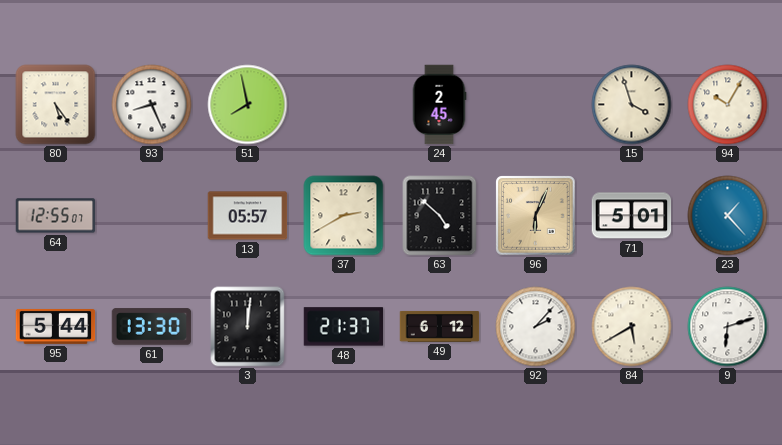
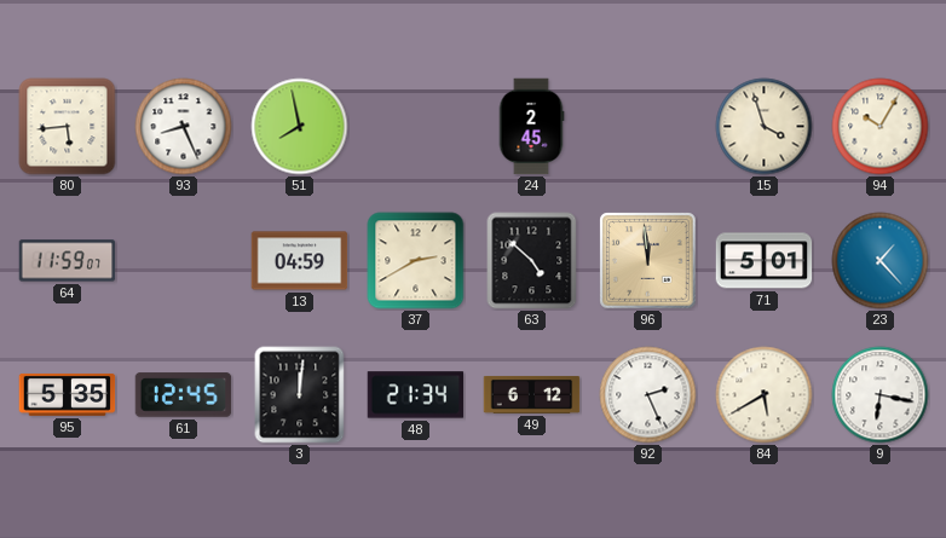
80: 5:24 -> 5:44 (68, 127)
64: 12:55 -> 11:59 (68, 261)
13: 05:57 -> 04:59 (300, 261)
96: 6:04 -> 11:59 (648, 261)
95: 5:44 -> 5:35 (68, 394)
61: 13:30 -> 12:45 (184, 395)
48: 21:37 -> 21:34 (416, 395)
92: 2:07 -> 2:26 (648, 395)
9: 6:12 -> 6:17 (881, 395)
